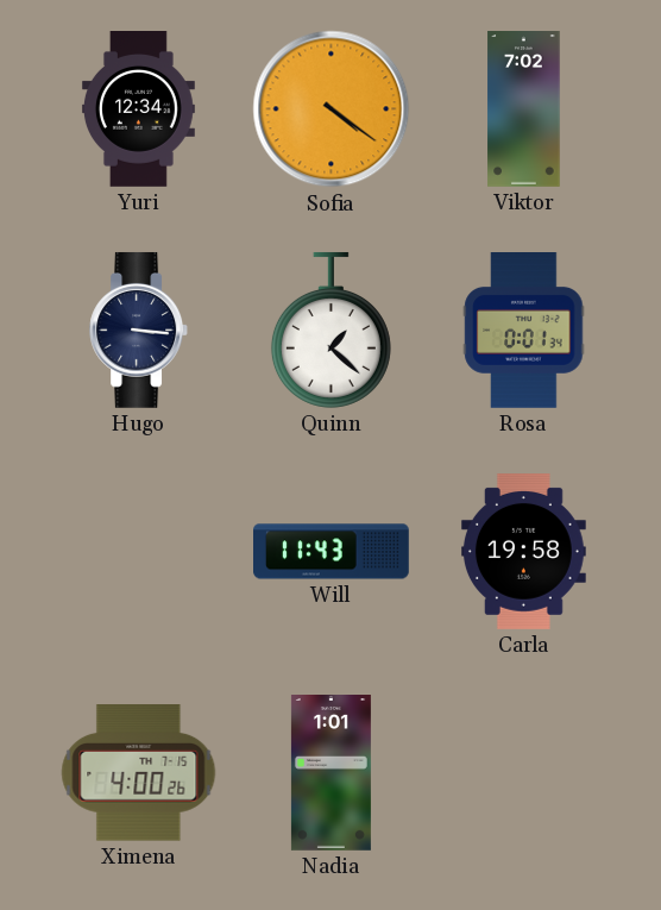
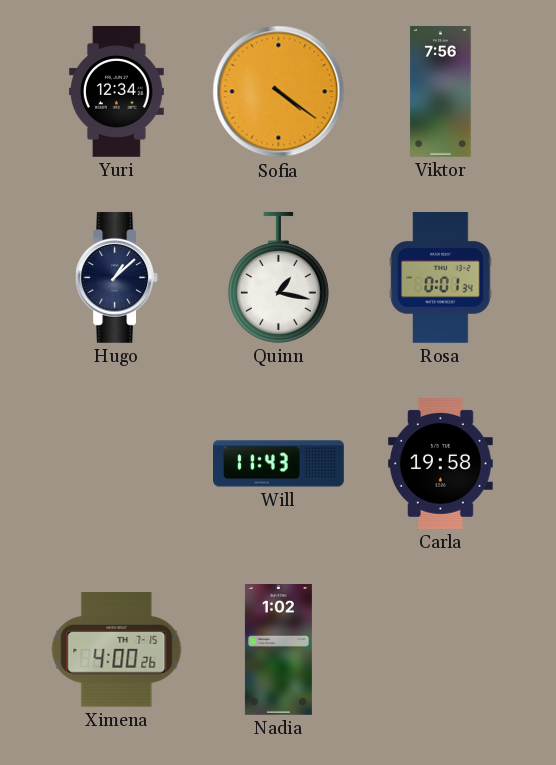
Viktor: 7:02 -> 7:56 (441, 92)
Hugo: 3:16 -> 1:08 (116, 278)
Quinn: 1:22 -> 1:17 (278, 277)
Nadia: 1:01 -> 1:02 (278, 650)
